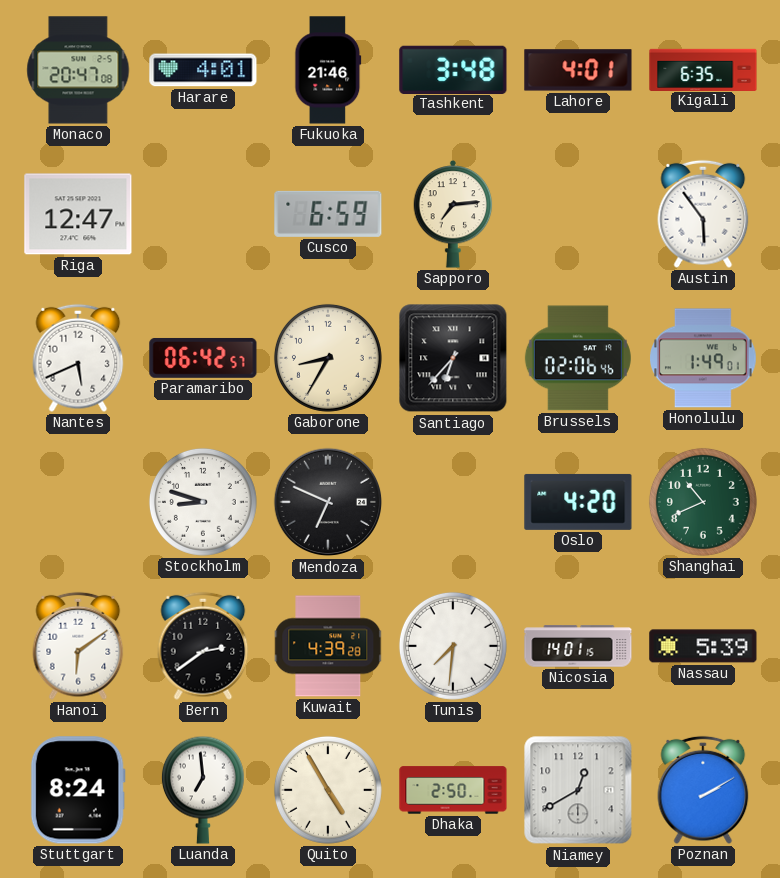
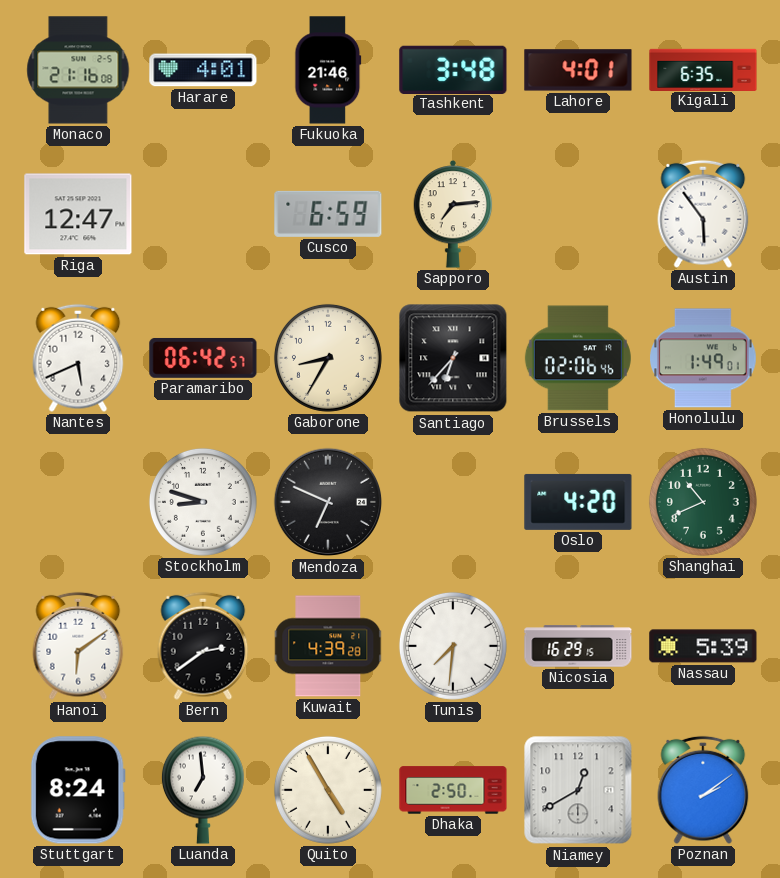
Monaco: 20:47 -> 21:16 (78, 70)
Nicosia: 14:01 -> 16:29 (578, 646)
Poznan: 2:10 -> 2:09 (703, 790)
